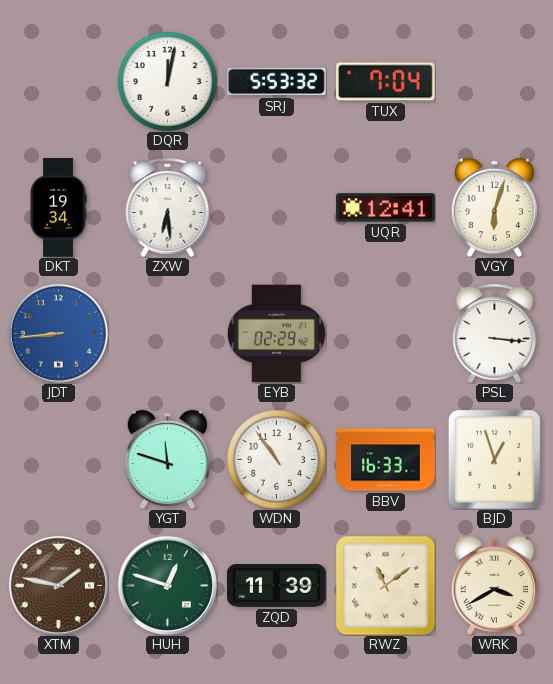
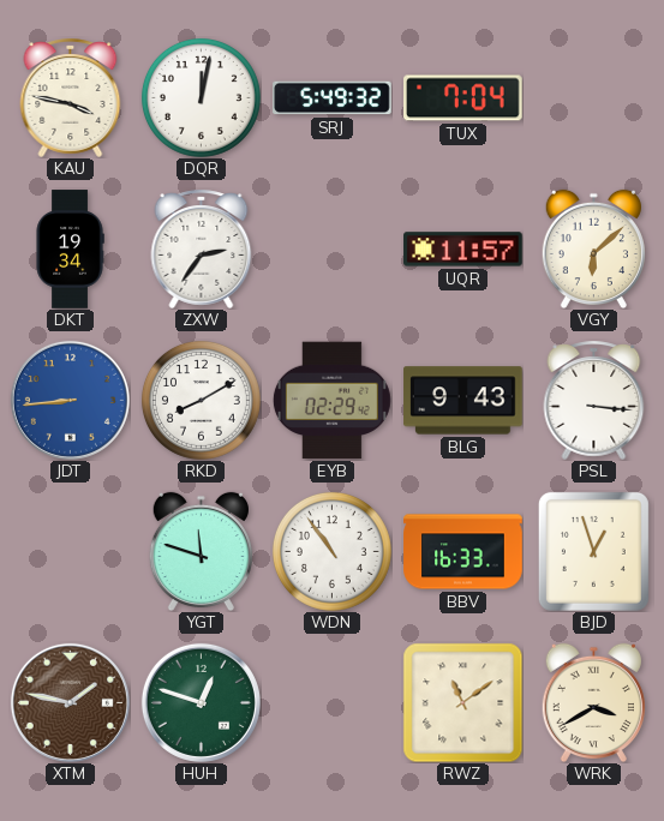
KAU: none -> 3:47 (71, 97)
SRJ: 5:53 -> 5:49 (333, 98)
ZXW: 6:29 -> 2:36 (202, 248)
UQR: 12:41 -> 11:57 (463, 250)
VGY: 6:03 -> 6:08 (593, 248)
RKD: none -> 8:10 (201, 400)
BLG: none -> 9:43 (463, 401)
ZQD: 11:39 -> none (277, 586)
